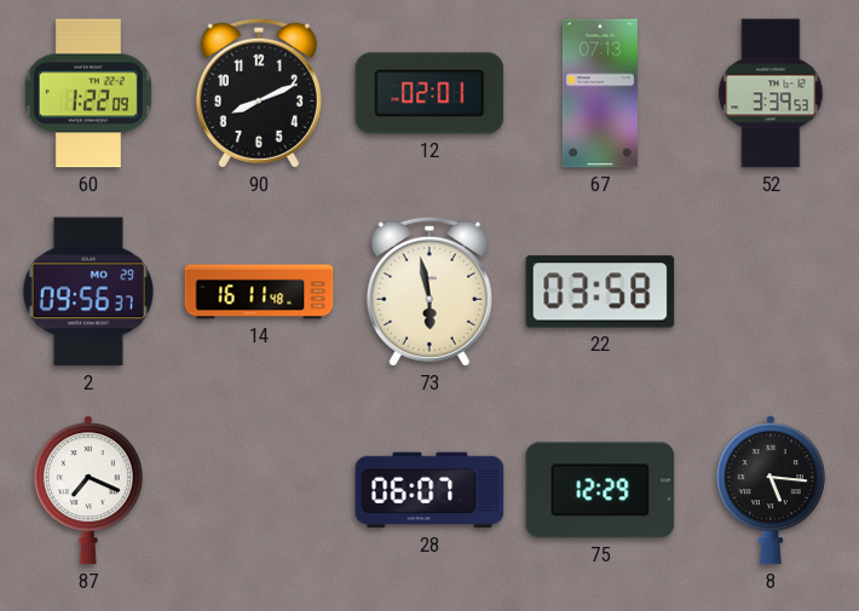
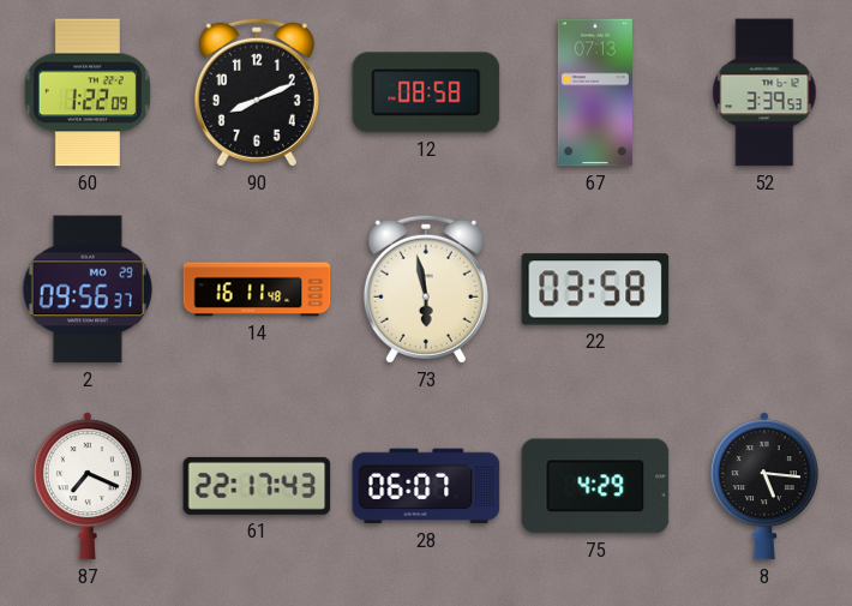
12: 02:01 -> 08:58 (426, 92)
61: none -> 22:17 (257, 486)
75: 12:29 -> 4:29 (595, 486)
